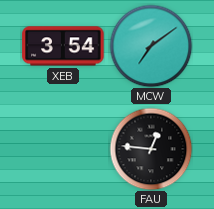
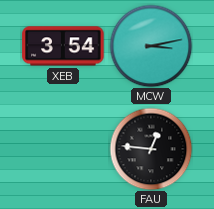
MCW: 7:09 -> 3:13 (151, 46)
